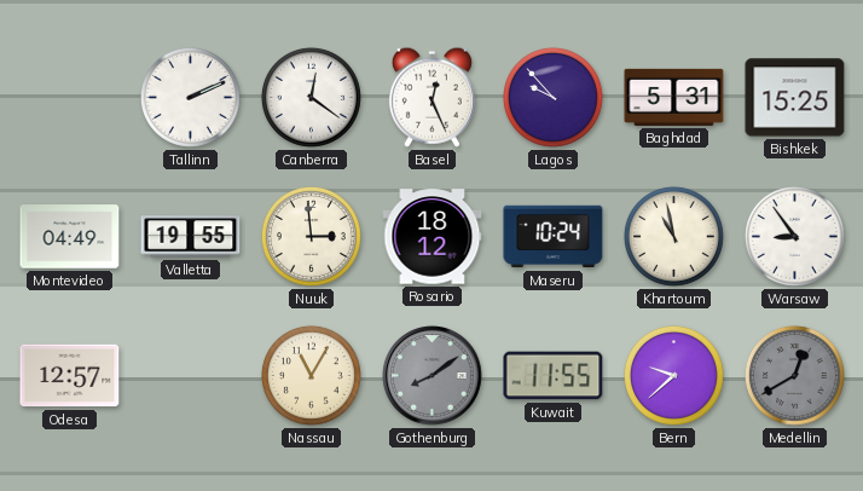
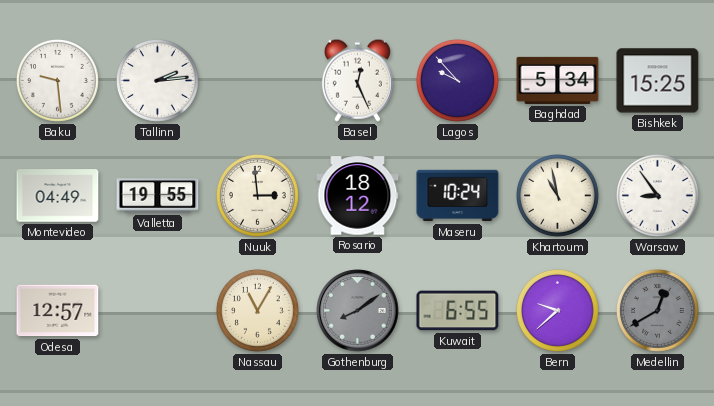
Baku: none -> 9:29 (57, 80)
Tallinn: 2:11 -> 2:14 (157, 80)
Canberra: 12:21 -> none (311, 97)
Baghdad: 5:31 -> 5:34 (558, 80)
Kuwait: 11:55 -> 6:55 (458, 311)
